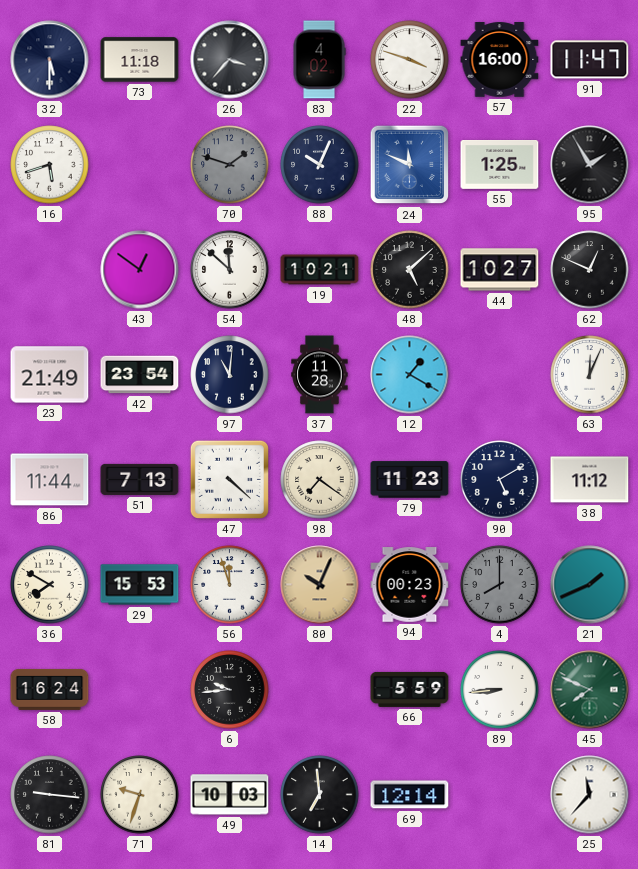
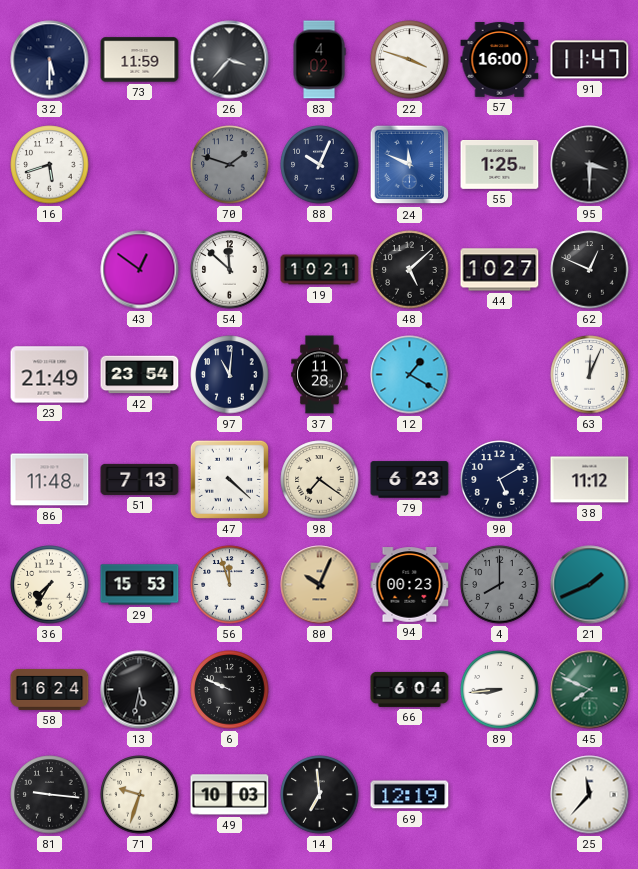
73: 11:18 -> 11:59 (140, 60)
95: 1:55 -> 3:30 (590, 165)
86: 11:44 -> 11:48 (50, 480)
79: 11:23 -> 6:23 (410, 480)
36: 7:50 -> 7:35 (50, 585)
13: none -> 5:32 (140, 690)
6: 9:44 -> 9:49 (230, 690)
66: 5:59 -> 6:04 (410, 689)
69: 12:14 -> 12:19 (410, 795)
